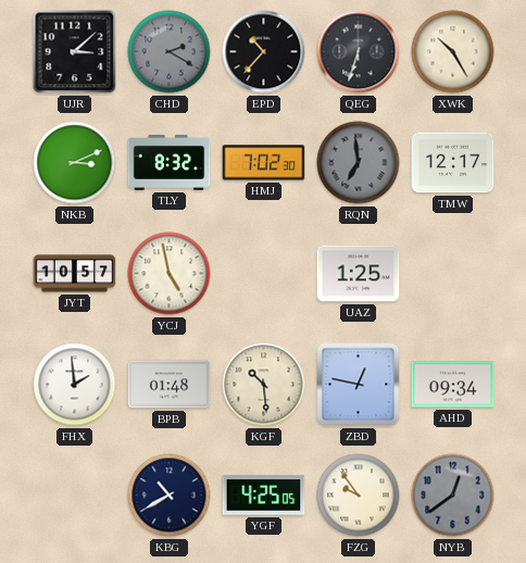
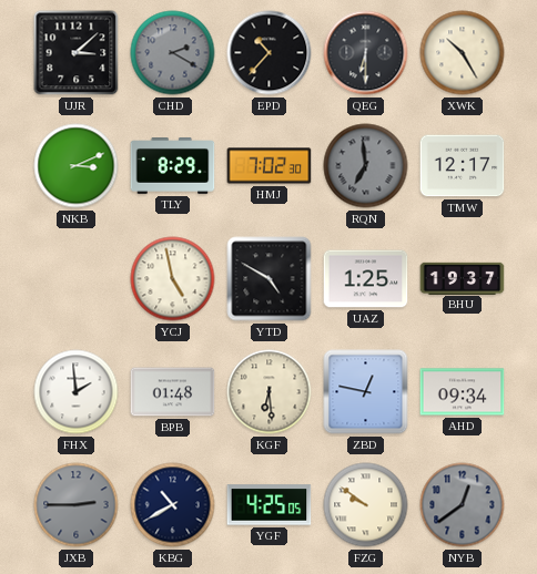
QEG: 6:33 -> 6:30 (366, 53)
TLY: 8:32 -> 8:29 (173, 166)
JYT: 10:57 -> none (75, 274)
YTD: none -> 4:50 (270, 279)
BHU: none -> 19:37 (463, 278)
KGF: 10:29 -> 6:29 (270, 392)
JXB: none -> 2:45 (77, 505)
FZG: 9:54 -> 9:51 (366, 505)
